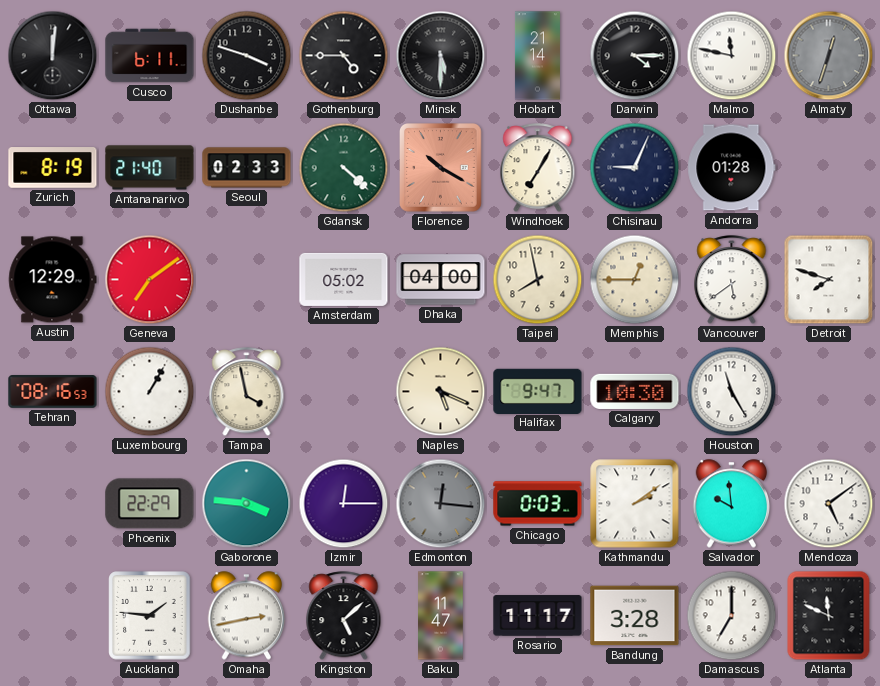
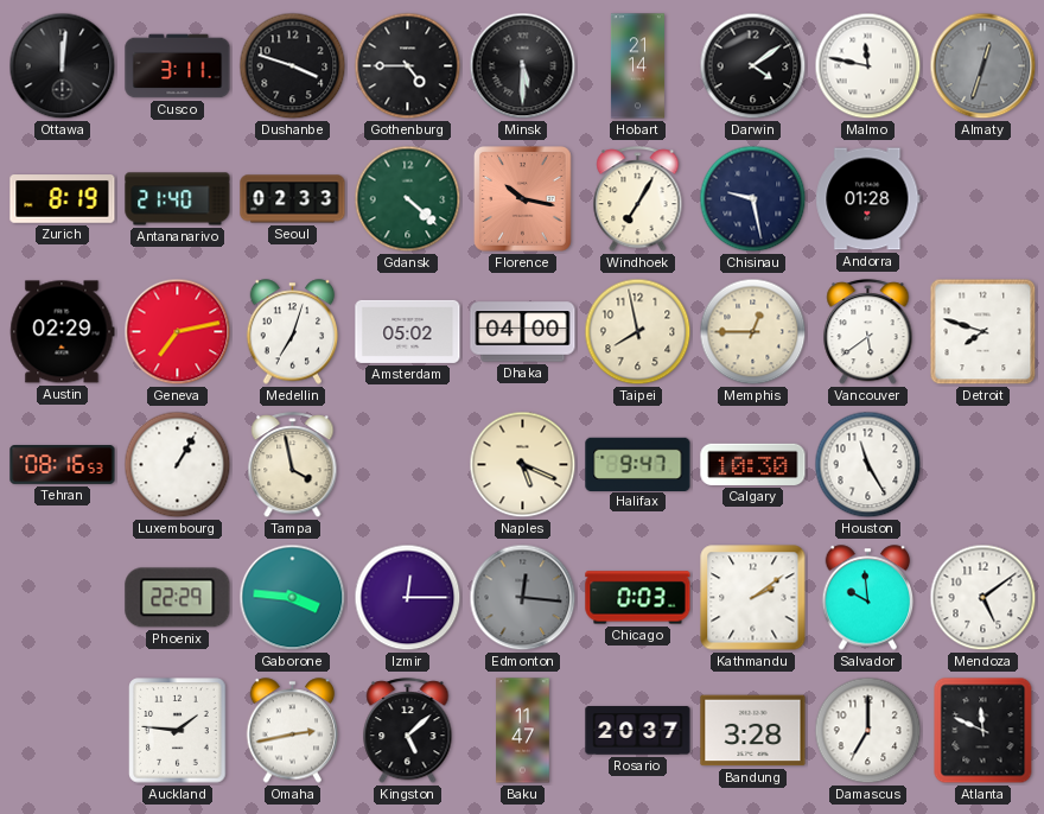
Cusco: 6:11 -> 3:11 (178, 66)
Darwin: 4:15 -> 4:09 (753, 66)
Florence: 10:20 -> 10:17 (523, 199)
Chisinau: 9:04 -> 9:28 (753, 199)
Austin: 12:29 -> 02:29 (63, 332)
Geneva: 7:09 -> 7:13 (178, 332)
Medellin: none -> 7:03 (293, 332)
Rosario: 11:17 -> 20:37 (638, 731)
